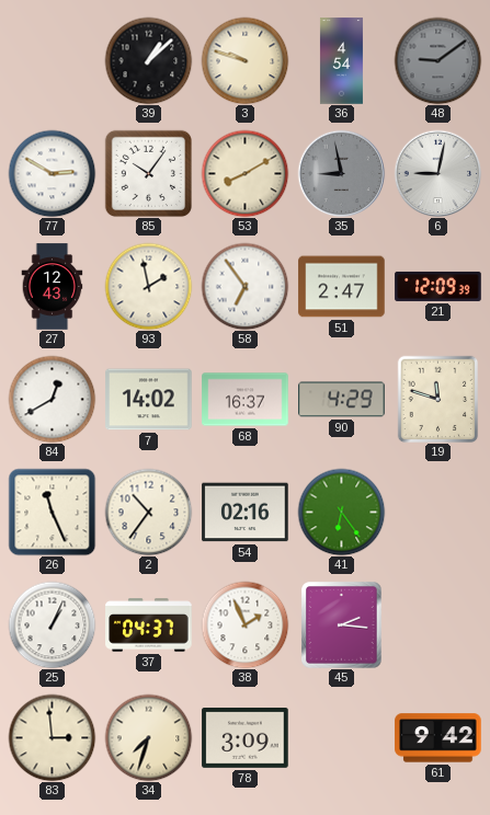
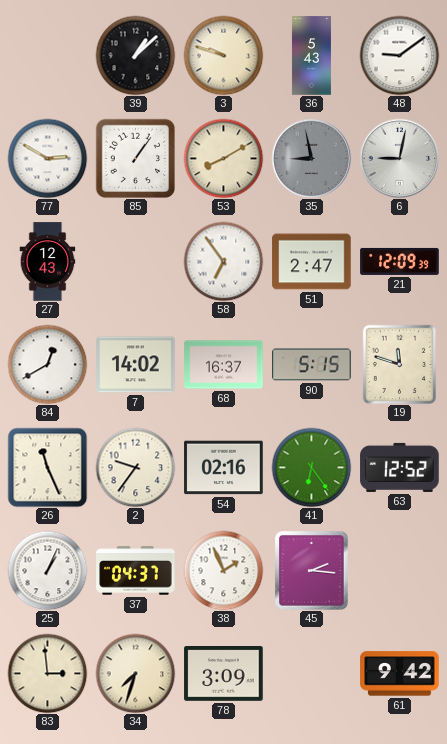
36: 4:54 -> 5:43 (311, 56)
48 dial: grey -> white (399, 55)
85: 10:06 -> 1:06 (135, 158)
93: 1:58 -> none (148, 286)
90: 4:29 -> 5:15 (312, 365)
2: 10:36 -> 9:36 (135, 467)
63: none -> 12:52 (400, 467)
